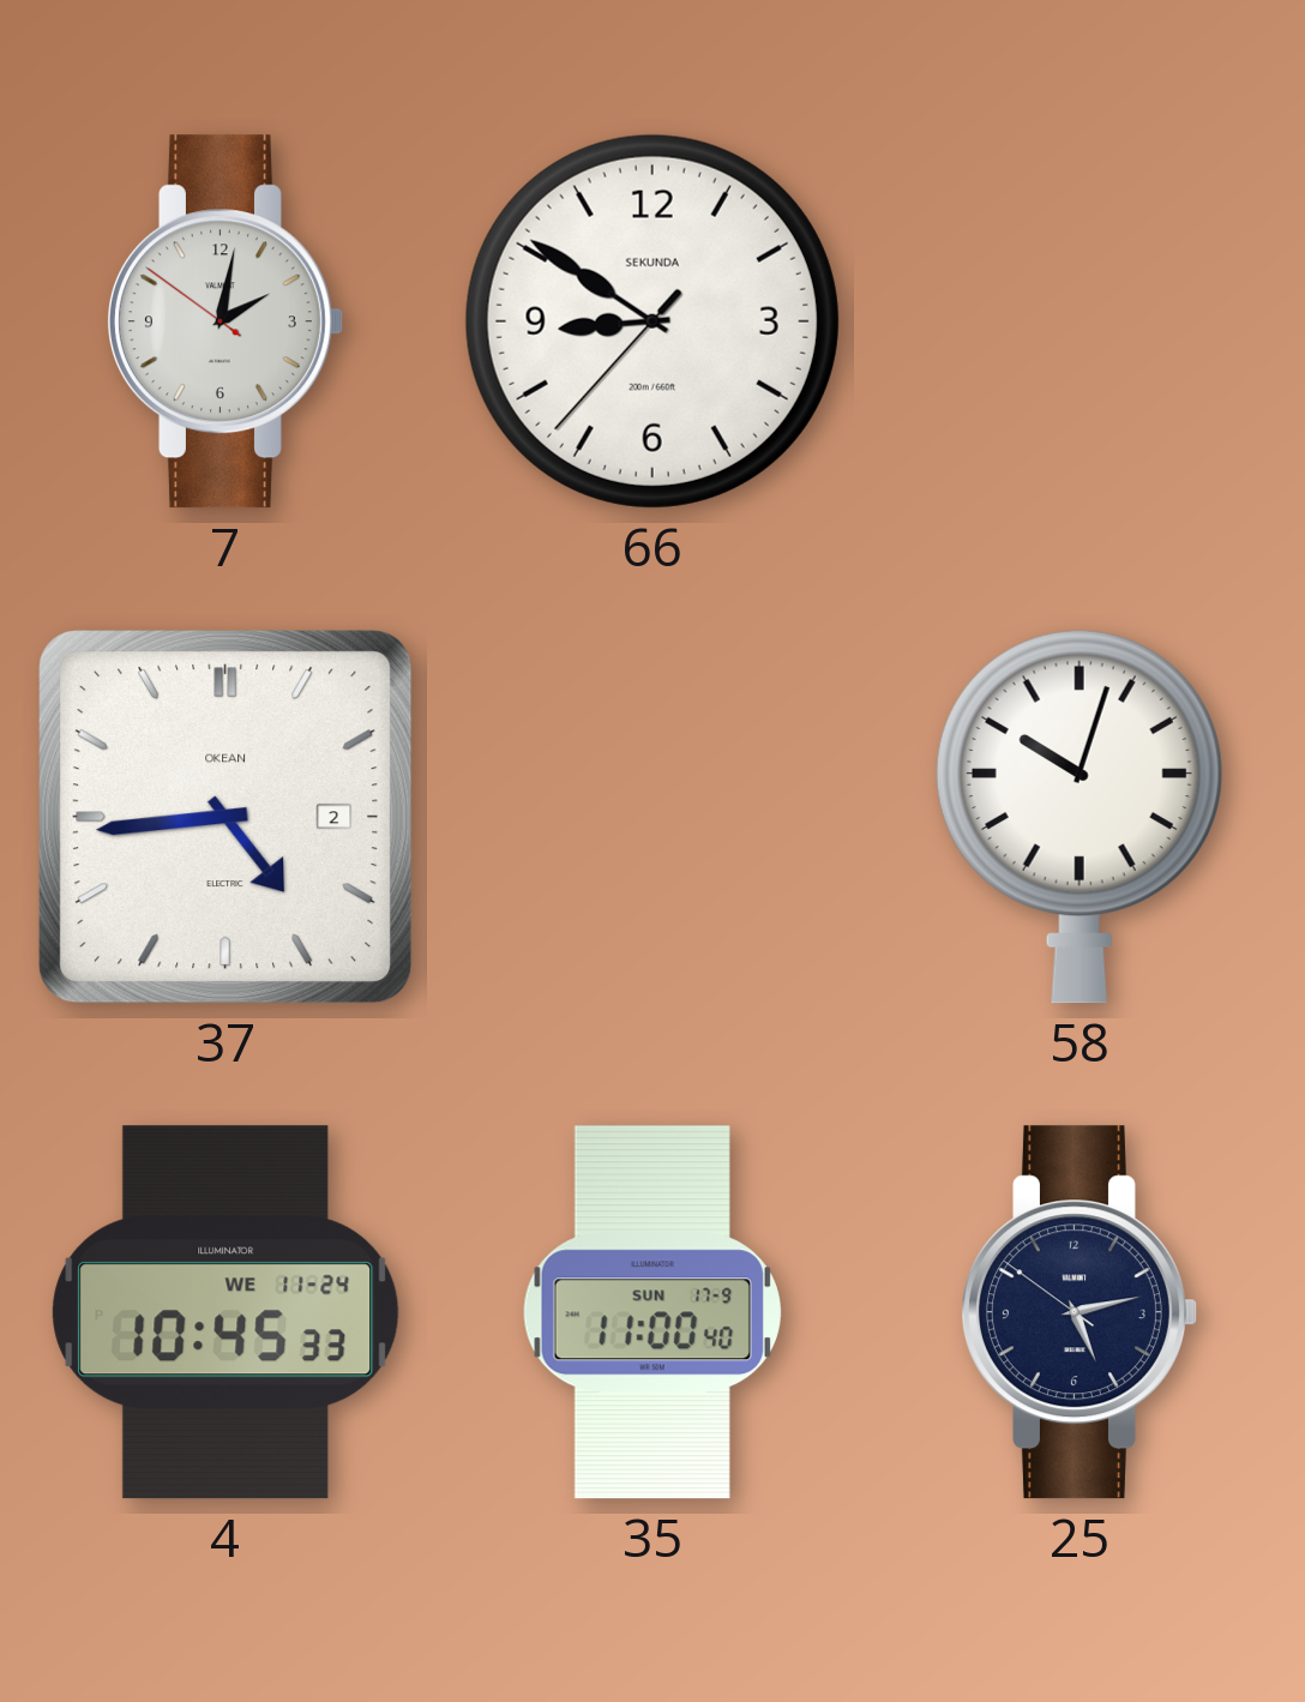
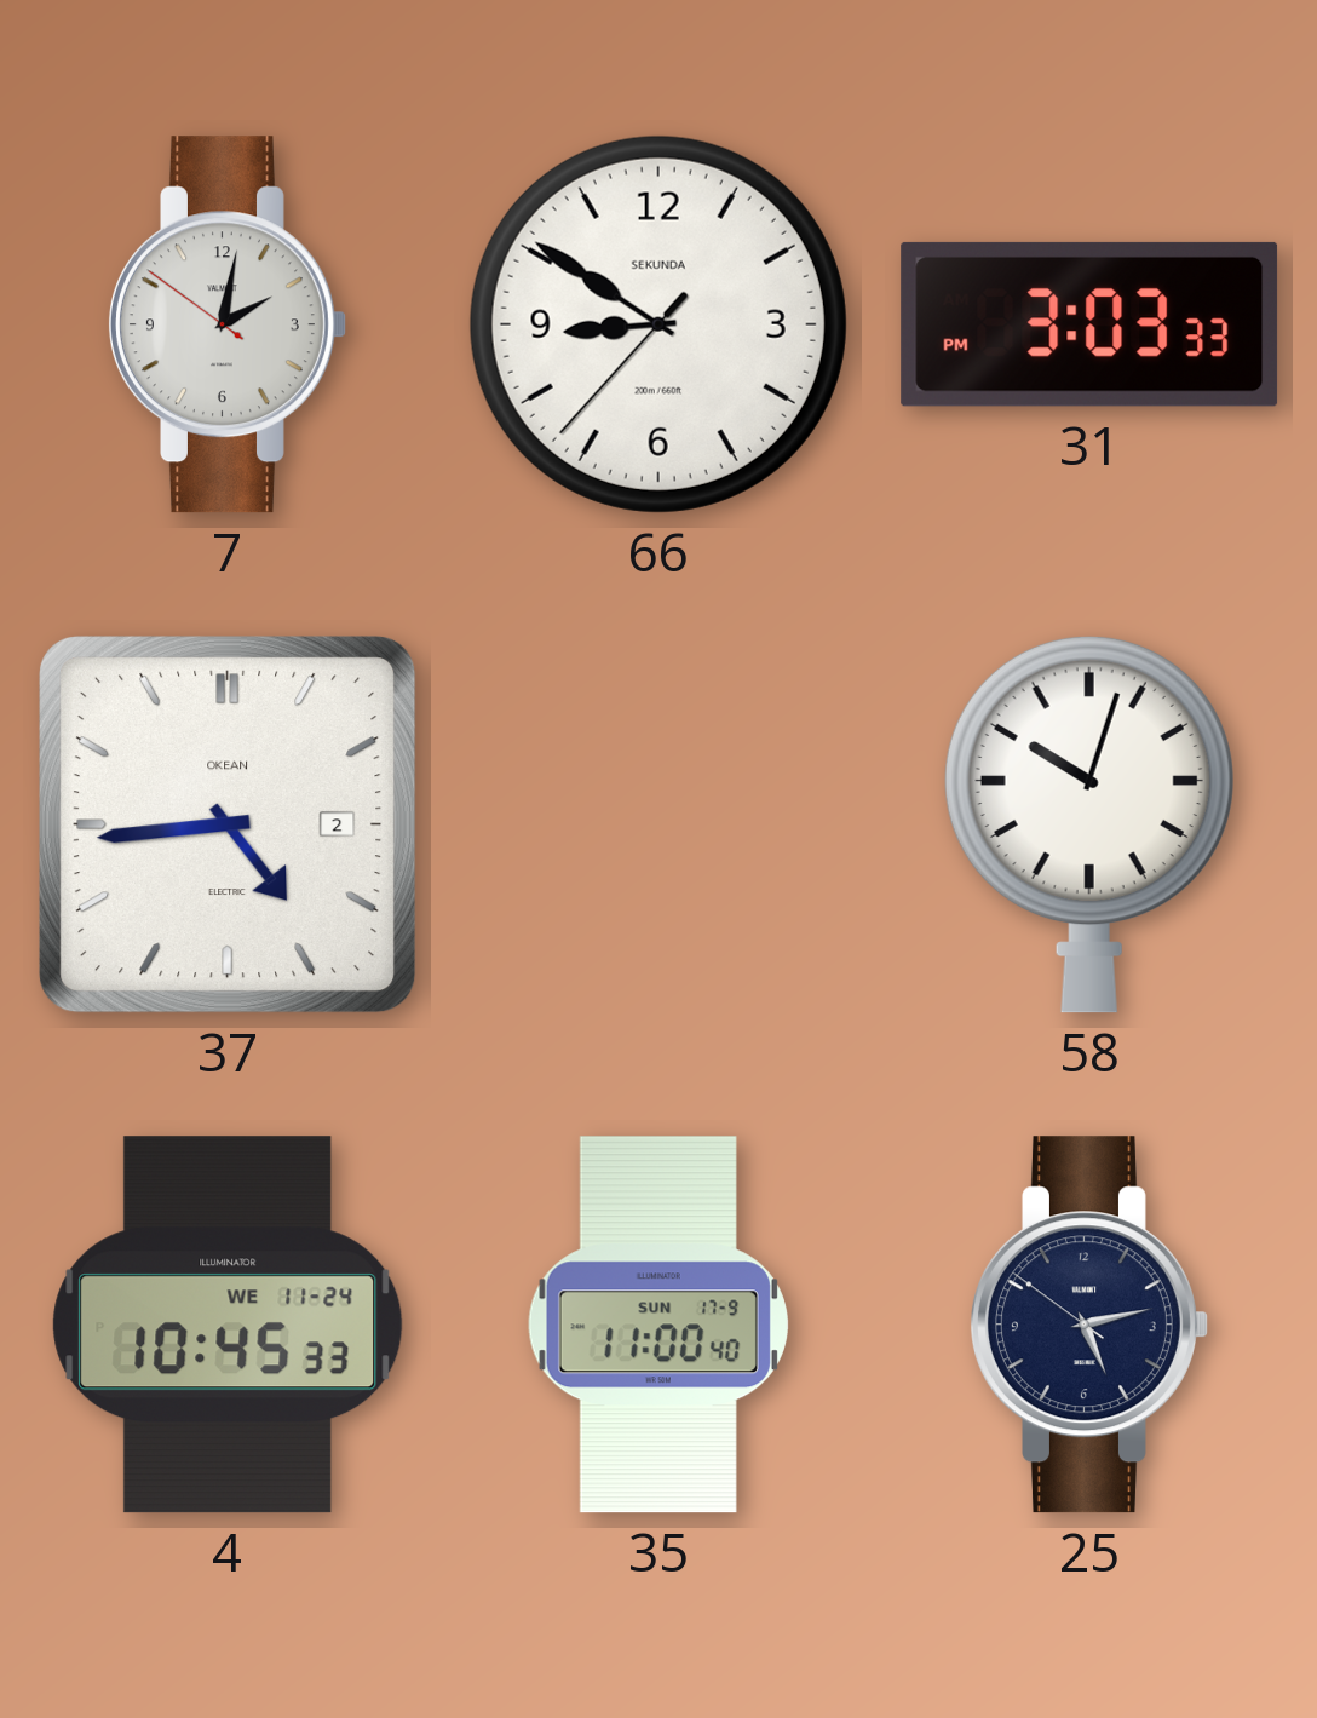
31: none -> 3:03 (1089, 324)
